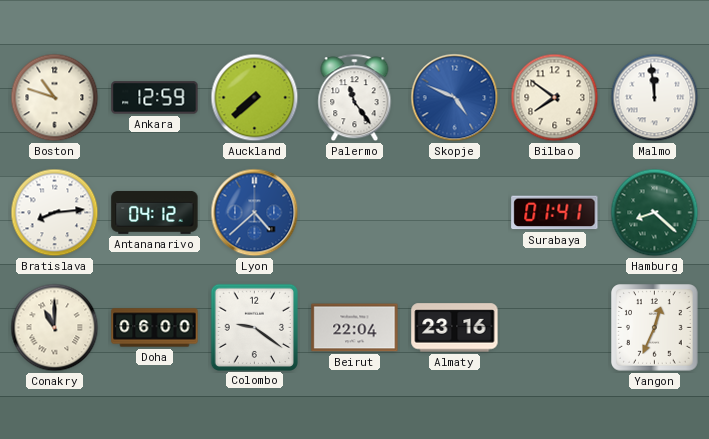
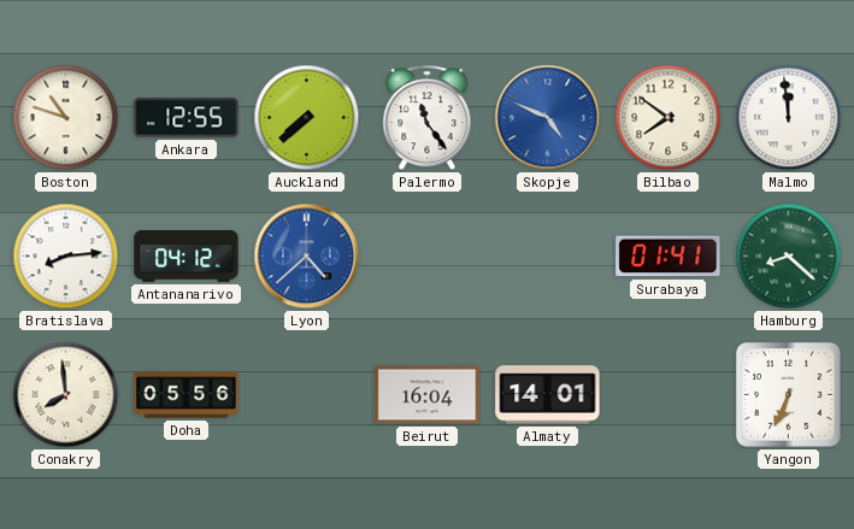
Ankara: 12:59 -> 12:55 (187, 118)
Conakry: 11:00 -> 7:59 (66, 395)
Doha: 06:00 -> 05:56 (187, 395)
Colombo: 9:21 -> none (254, 327)
Beirut: 22:04 -> 16:04 (428, 395)
Almaty: 23:16 -> 14:01 (548, 395)
Yangon: 12:34 -> 6:34 (789, 395)
